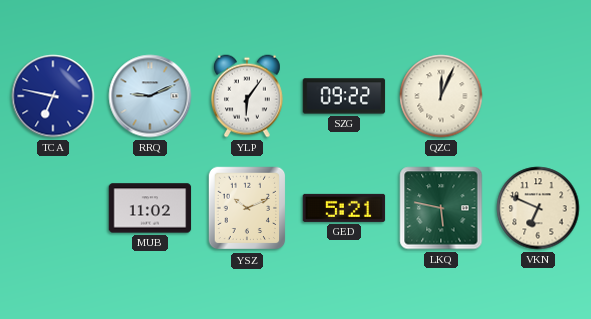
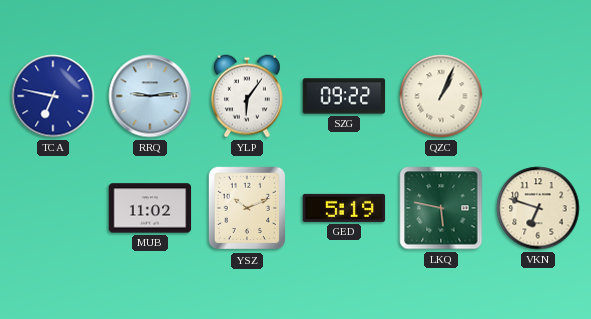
RRQ: 9:11 -> 9:14 (150, 96)
QZC: 12:04 -> 1:04 (441, 96)
GED: 5:21 -> 5:19 (344, 208)
VKN: 6:49 -> 6:48 (538, 208)
